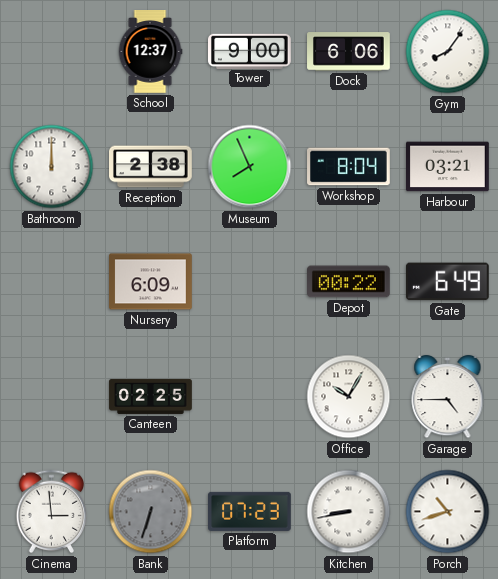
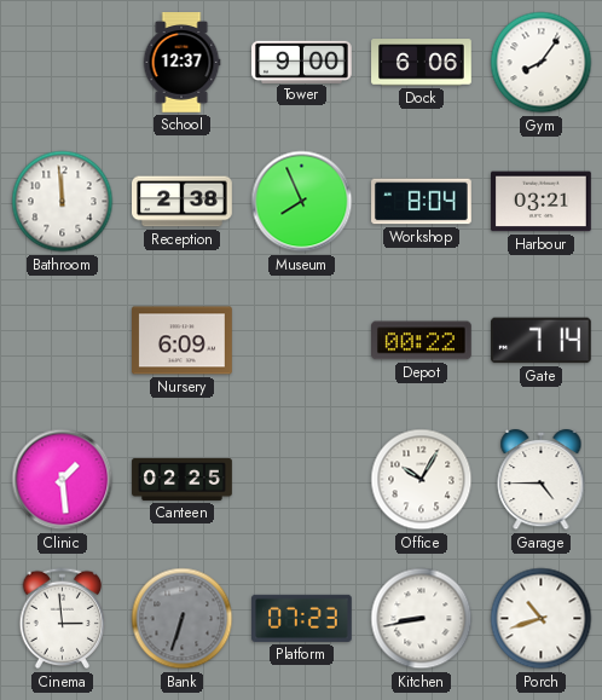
Bathroom: 12:00 -> 11:59 (63, 202)
Gate: 6:49 -> 7:14 (540, 341)
Clinic: none -> 1:29 (63, 480)
